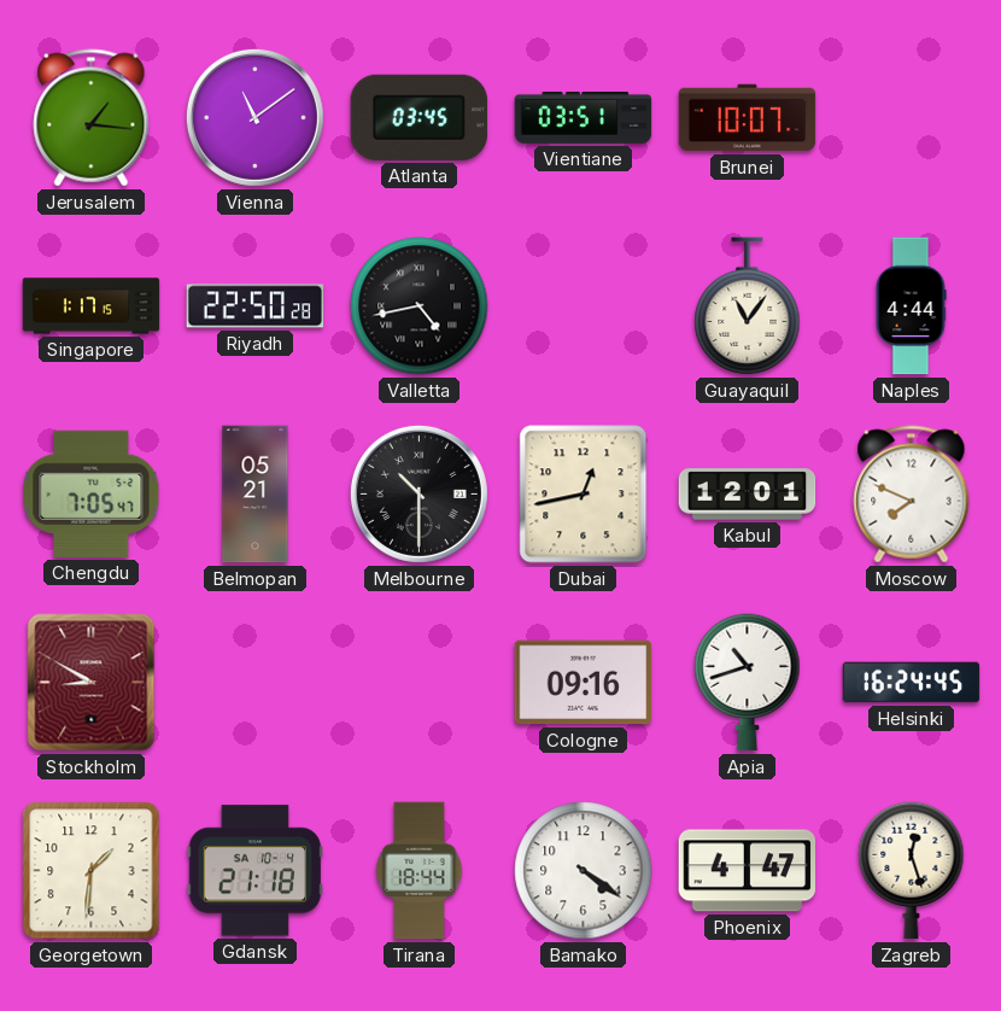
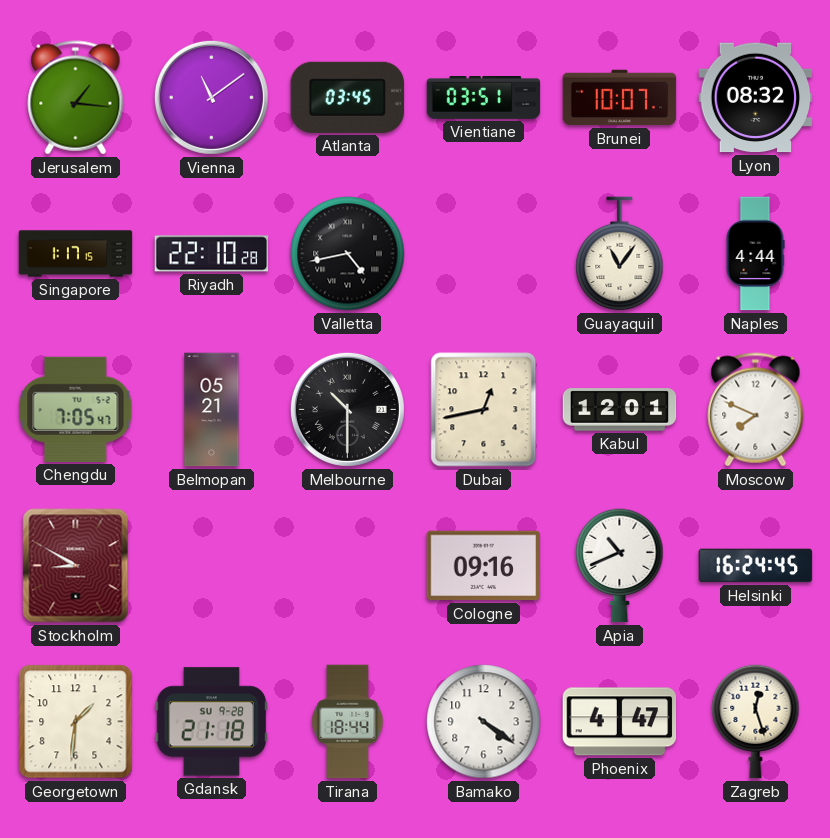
Lyon: none -> 08:32 (756, 98)
Riyadh: 22:50 -> 22:10 (212, 254)
Apia: 10:42 -> 10:41 (620, 566)
Gdansk date: SA 10-4 -> SU 9-28 (212, 722)
